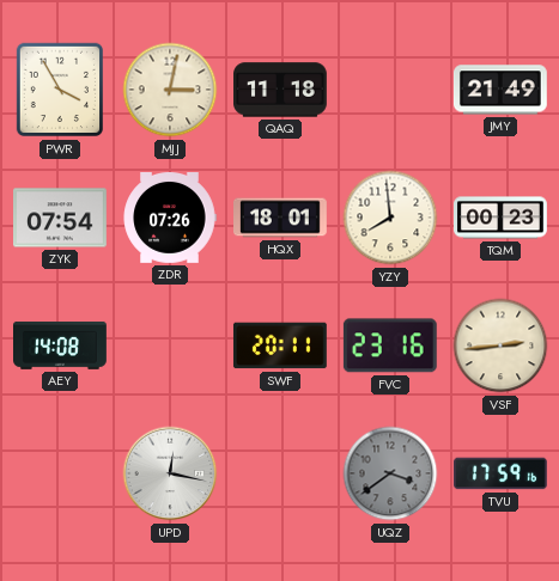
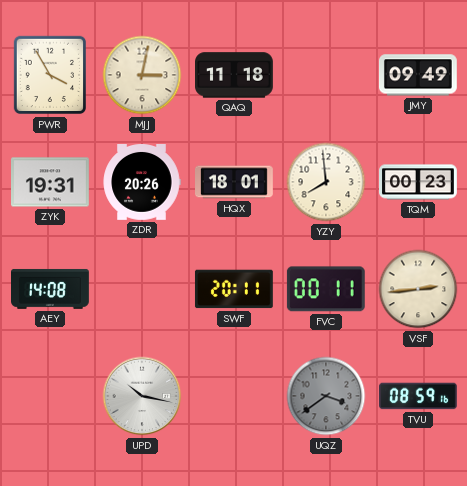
JMY: 21:49 -> 09:49 (418, 75)
ZYK: 07:54 -> 19:31 (51, 182)
ZDR: 07:26 -> 20:26 (142, 183)
FVC: 23:16 -> 00:11 (326, 289)
UPD: 12:17 -> 10:17 (142, 396)
TVU: 17:59 -> 08:59 (419, 396)
